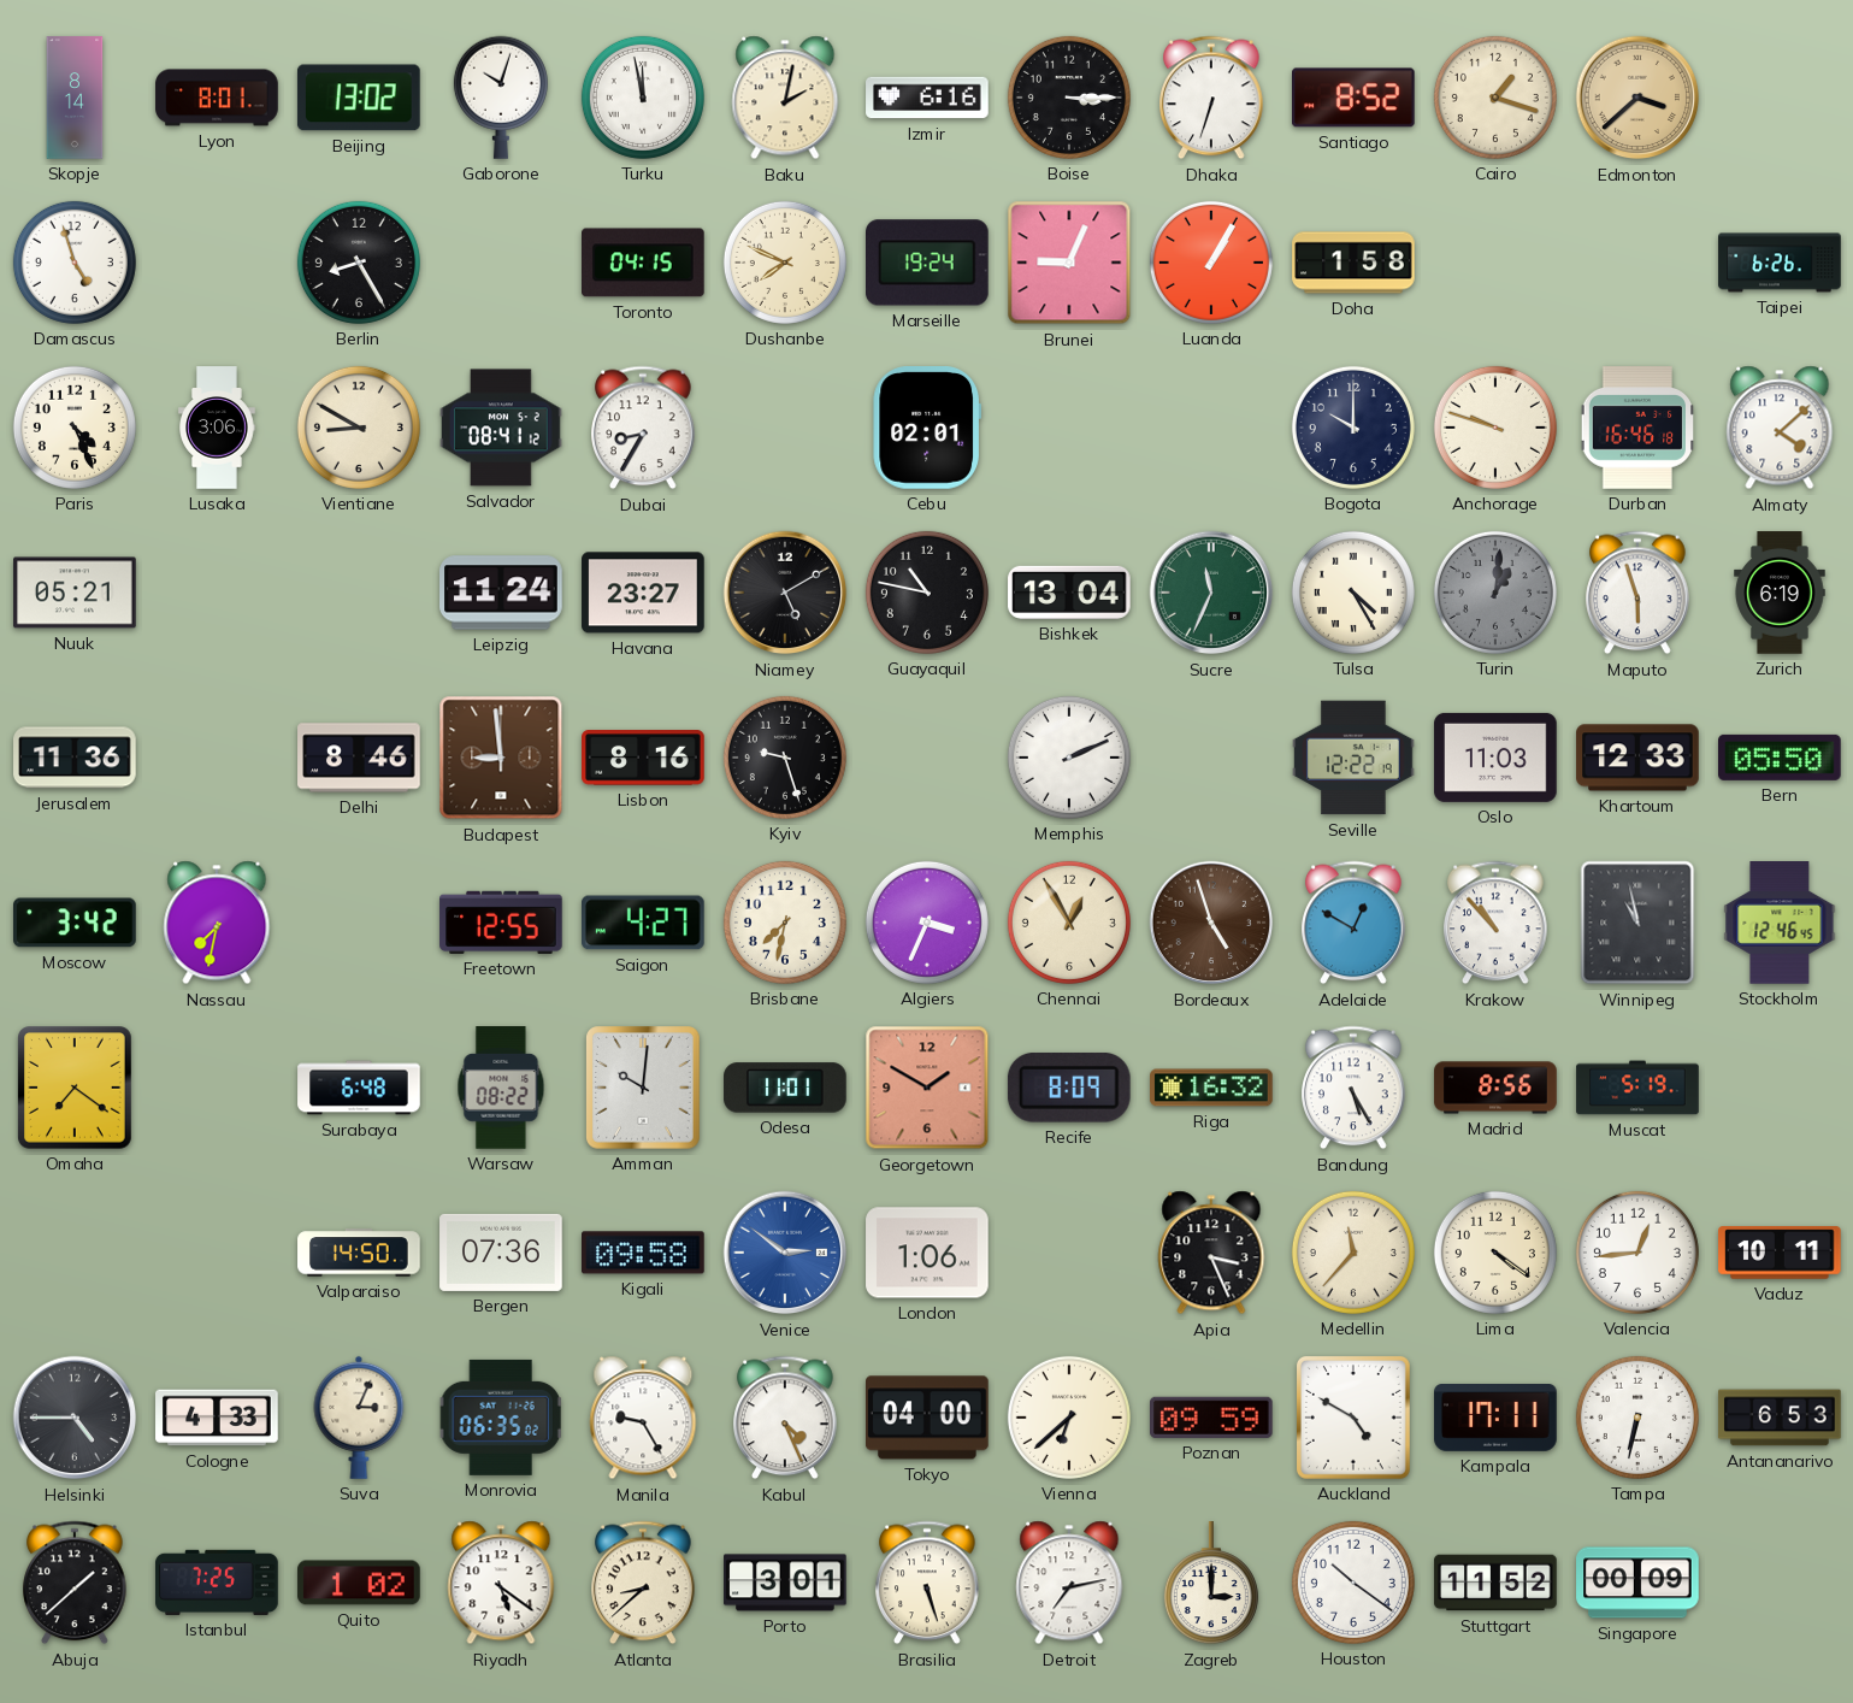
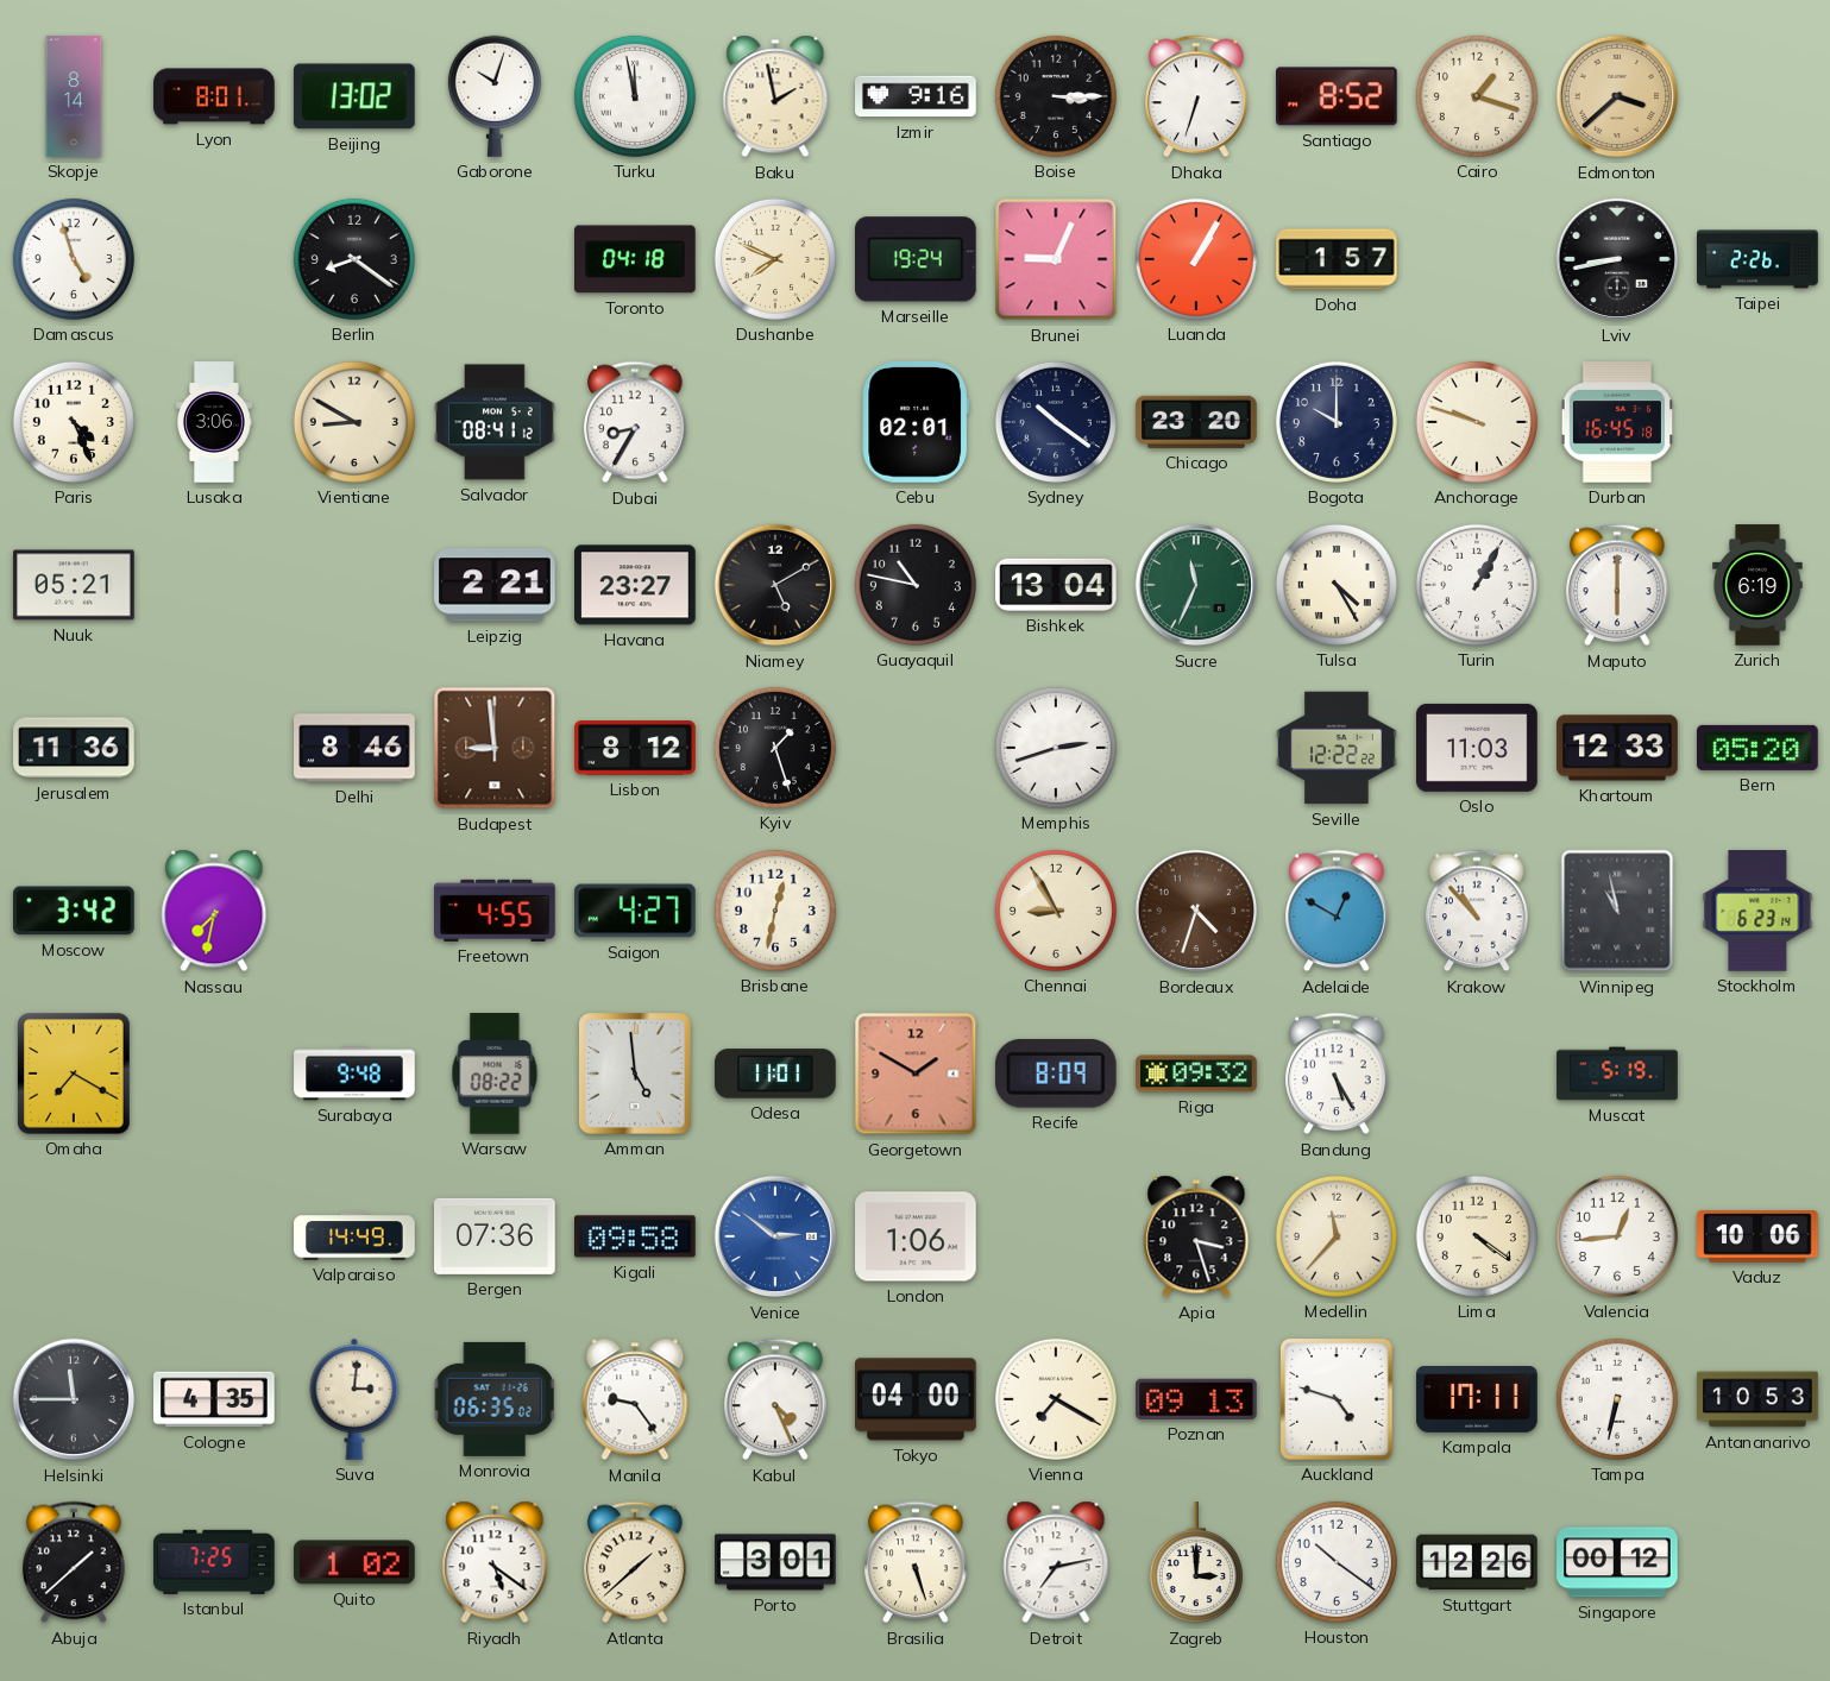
Baku: 2:02 -> 1:58 (775, 96)
Izmir: 6:16 -> 9:16 (916, 96)
Berlin: 8:25 -> 8:21 (354, 259)
Toronto: 04:15 -> 04:18 (636, 259)
Doha: 1:58 -> 1:57 (1337, 259)
Lviv: none -> 8:43 (1617, 259)
Taipei: 6:26 -> 2:26 (1757, 259)
Sydney: none -> 10:21 (1056, 422)
Chicago: none -> 23:20 (1196, 422)
Durban: 16:46 -> 16:45 (1617, 422)
Almaty: 4:08 -> none (1780, 428)
Leipzig: 11:24 -> 2:21 (495, 585)
Turin: 1:01 -> 1:05 (1477, 585)
Turin dial: grey -> white (1477, 585)
Maputo: 5:57 -> 6:00 (1617, 585)
Lisbon: 8:16 -> 8:12 (635, 748)
Kyiv: 9:27 -> 1:27 (775, 748)
Memphis: 2:11 -> 2:42 (1056, 748)
Seville: 12:22:19 -> 12:22:22 (1337, 748)
Bern: 05:50 -> 05:20 (1759, 748)
Freetown: 12:55 -> 4:55 (495, 911)
Brisbane: 7:32 -> 12:32 (775, 911)
Algiers: 3:34 -> none (927, 923)
Chennai: 12:55 -> 8:55 (1056, 911)
Bordeaux: 4:57 -> 4:33 (1196, 911)
Stockholm: 12:46 -> 6:23 (1757, 911)
Omaha: 7:21 -> 7:20 (74, 1074)
Surabaya: 6:48 -> 9:48 (354, 1074)
Amman: 10:01 -> 4:59 (635, 1074)
Riga: 16:32 -> 09:32 (1196, 1074)
Madrid: 8:56 -> none (1495, 1088)
Valparaiso: 14:50 -> 14:49 (354, 1236)
Apia: 3:26 -> 3:27 (1196, 1236)
Vaduz: 10:11 -> 10:06 (1757, 1236)
Helsinki: 4:45 -> 11:45 (74, 1399)
Cologne: 4:33 -> 4:35 (214, 1399)
Suva: 3:04 -> 3:01 (354, 1399)
Manila: 9:25 -> 9:24 (635, 1399)
Vienna: 6:38 -> 7:20 (1056, 1399)
Poznan: 09:59 -> 09:13 (1197, 1399)
Auckland: 4:50 -> 4:48 (1337, 1399)
Antananarivo: 6:53 -> 10:53 (1757, 1399)
Atlanta: 8:38 -> 1:38 (635, 1562)
Stuttgart: 11:52 -> 12:26 (1477, 1562)
Singapore: 00:09 -> 00:12 (1617, 1562)
